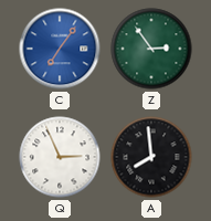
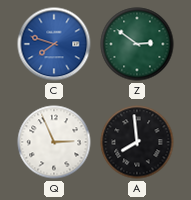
C: 7:06 -> 7:48 (54, 44)
Z: 2:54 -> 2:51 (137, 44)
